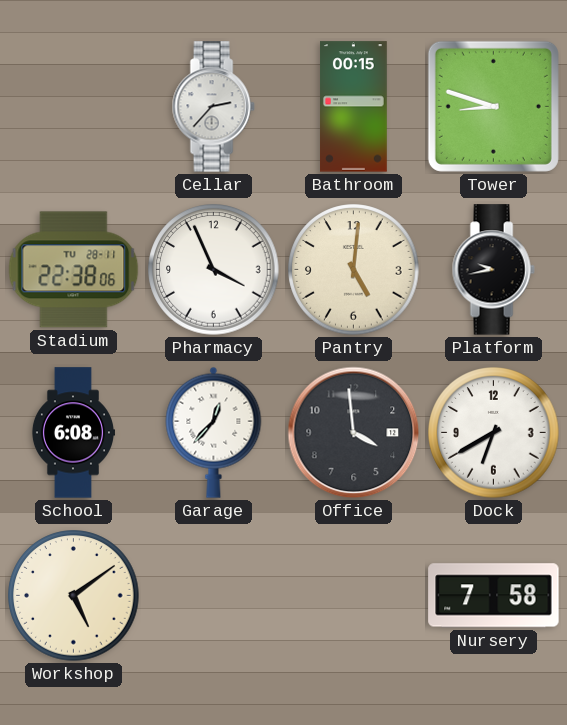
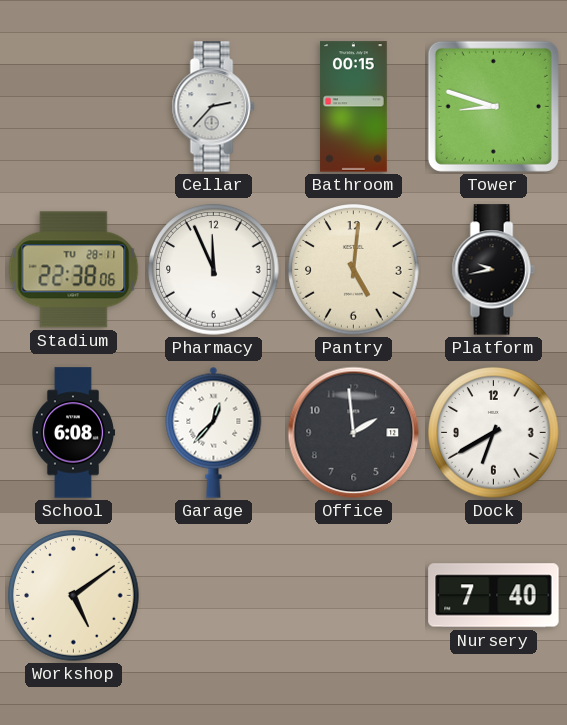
Pharmacy: 3:56 -> 11:56 (214, 270)
Office: 3:59 -> 1:59 (354, 433)
Nursery: 7:58 -> 7:40 (494, 596)
